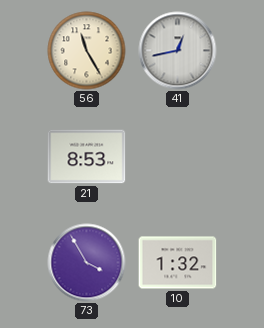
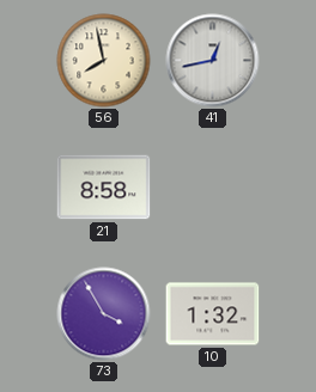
56: 11:25 -> 7:58 (104, 61)
21: 8:53 -> 8:58 (104, 188)
